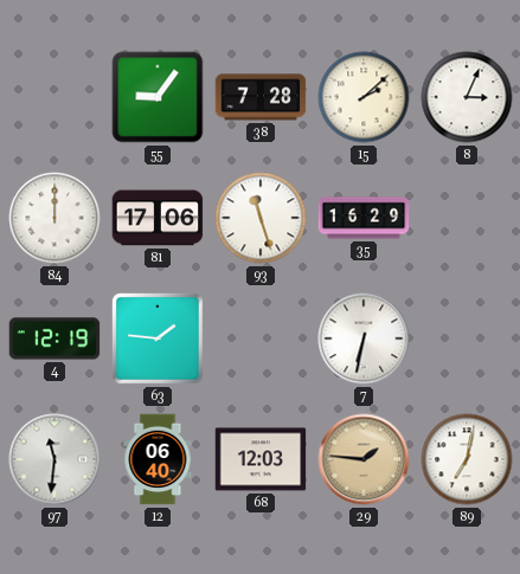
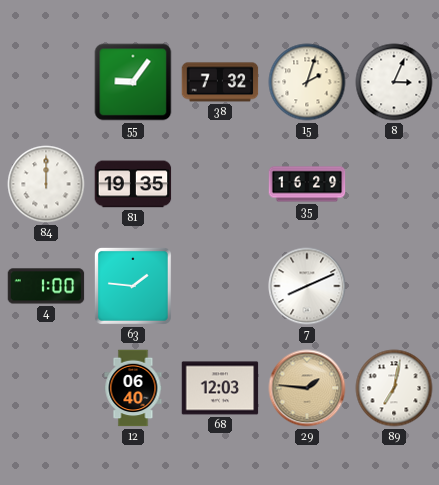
38: 7:28 -> 7:32 (220, 82)
15: 2:08 -> 2:03 (307, 82)
81: 17:06 -> 19:35 (133, 184)
93: 11:27 -> none (261, 218)
4: 12:19 -> 1:00 (46, 286)
7: 6:32 -> 8:11 (307, 286)
97: 11:31 -> none (54, 459)
